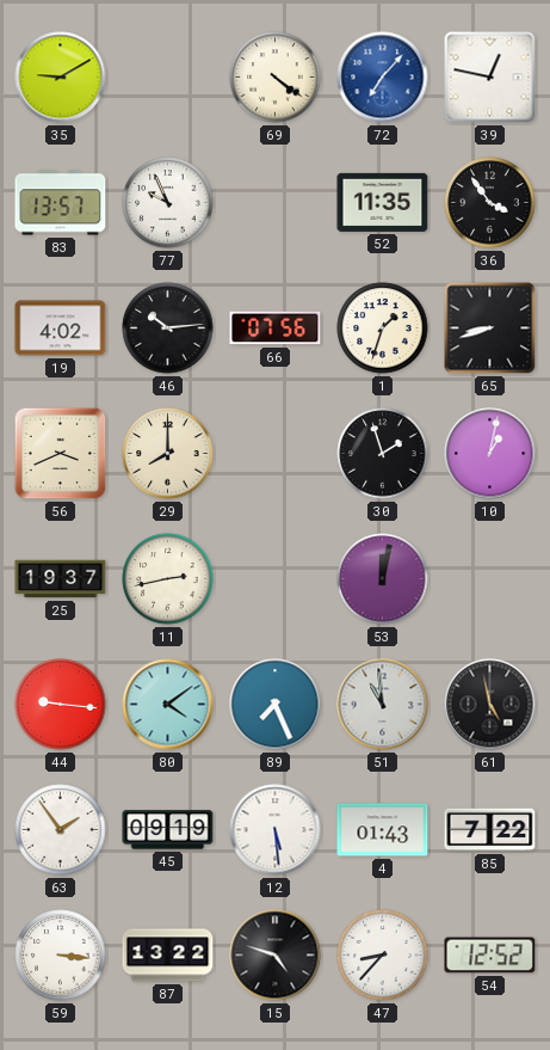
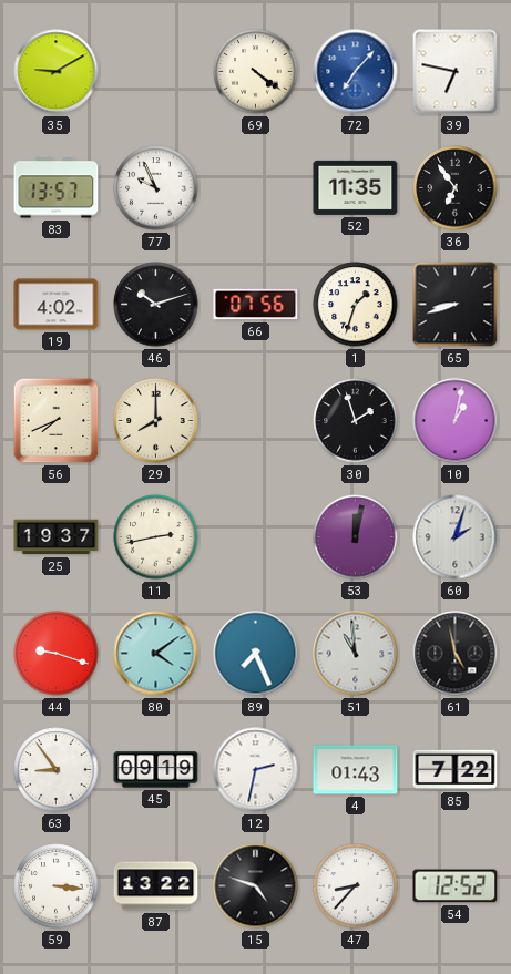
39: 12:47 -> 6:47 (456, 72)
36: 3:54 -> 6:54 (456, 188)
46: 10:14 -> 10:12 (156, 305)
56: 3:41 -> 7:41 (57, 421)
60: none -> 2:03 (456, 537)
44: 9:16 -> 9:18 (57, 654)
63: 1:54 -> 8:54 (57, 770)
12: 5:29 -> 2:32 (256, 770)
